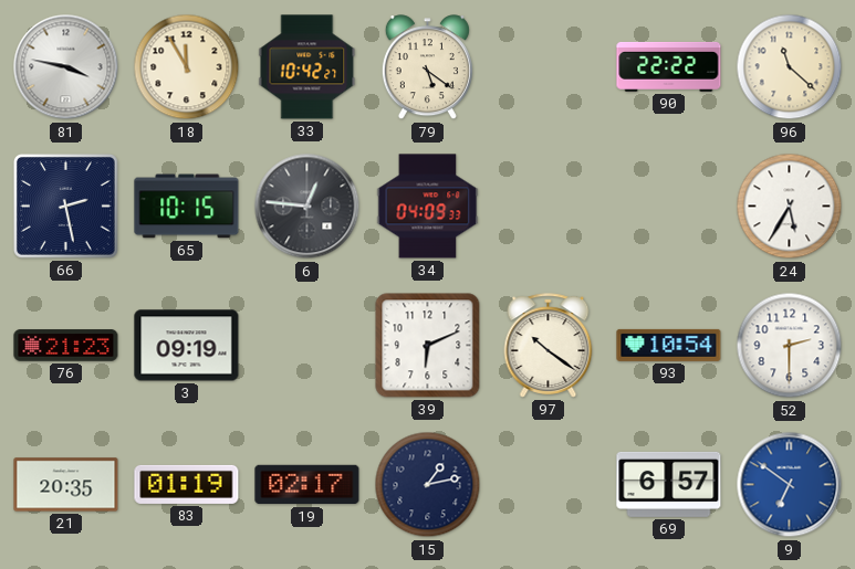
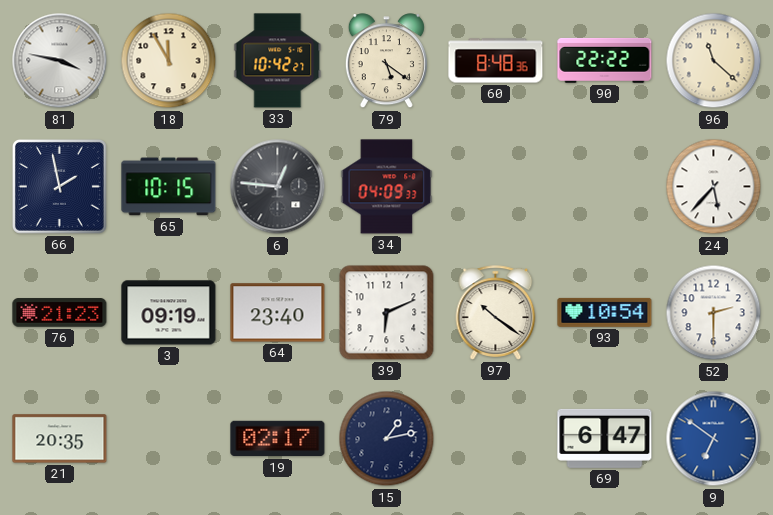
60: none -> 8:48 (496, 61)
66: 2:28 -> 1:58 (59, 186)
24: 5:35 -> 5:37 (714, 187)
64: none -> 23:40 (278, 313)
83: 01:19 -> none (187, 484)
69: 6:57 -> 6:47 (605, 438)
